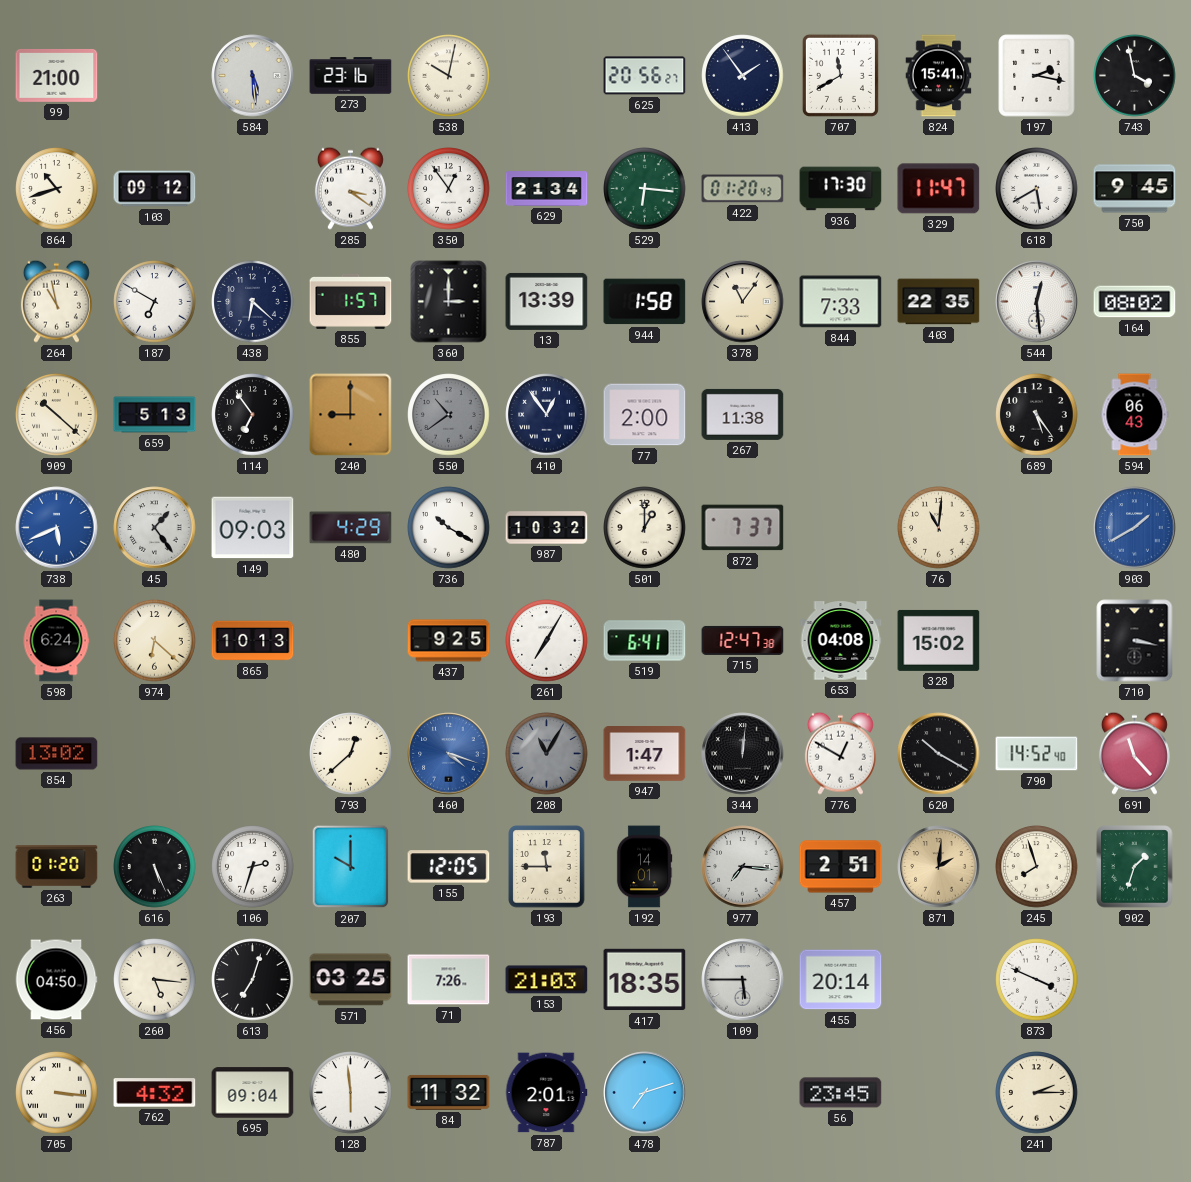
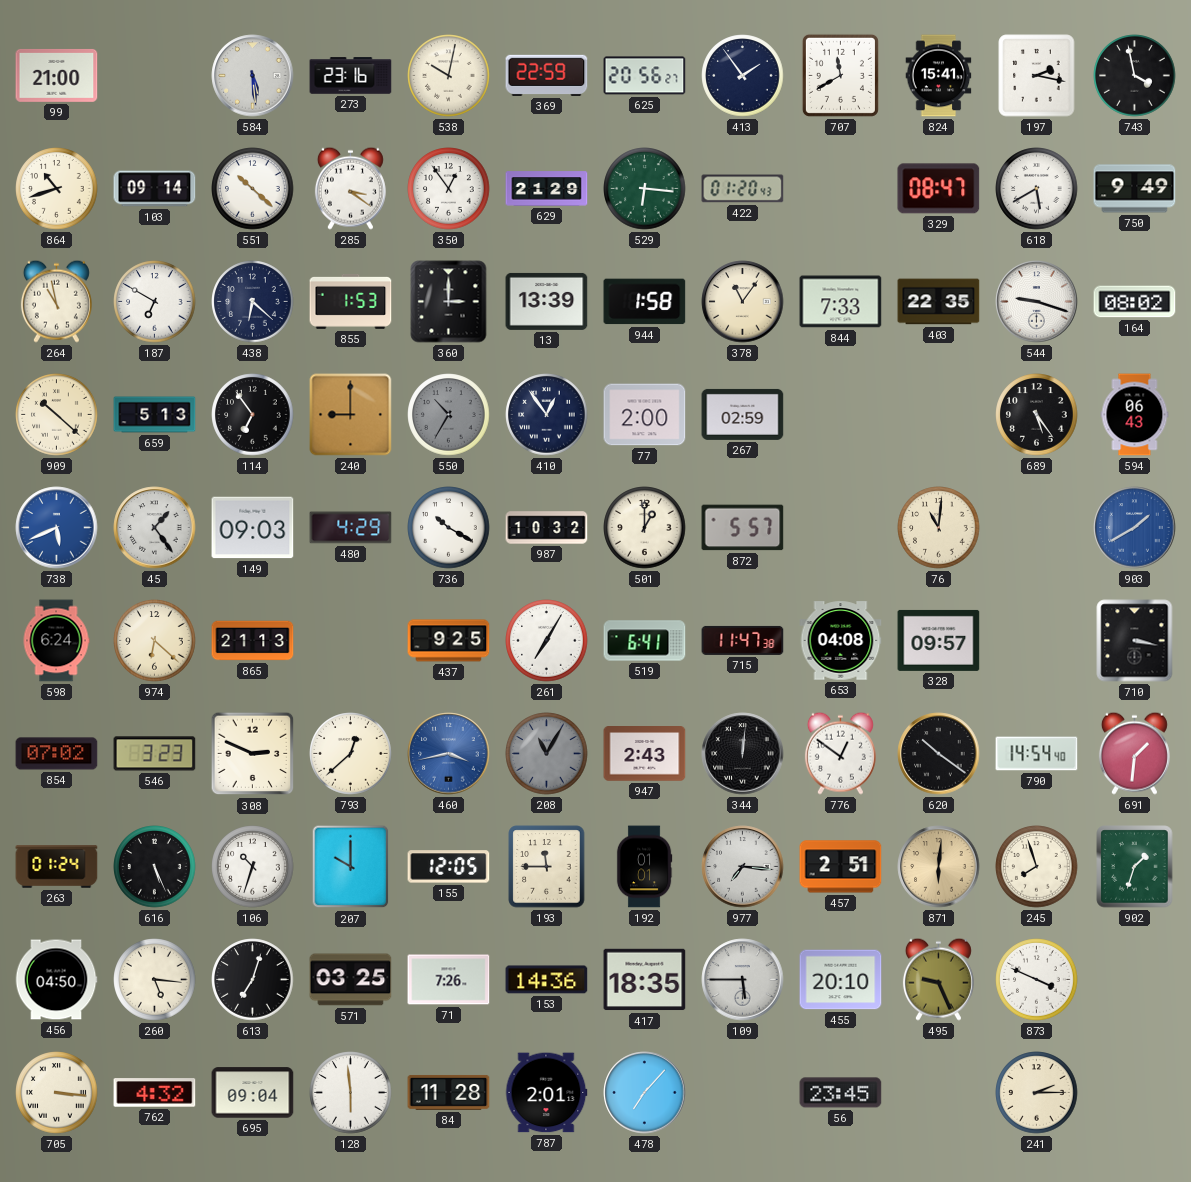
369: none -> 22:59 (547, 75)
103: 09:12 -> 09:14 (155, 189)
551: none -> 10:22 (253, 189)
629: 21:34 -> 21:29 (547, 189)
936: 17:30 -> none (841, 189)
329: 11:47 -> 08:47 (939, 189)
750: 9:45 -> 9:49 (1135, 189)
855: 1:57 -> 1:53 (351, 301)
544: 12:29 -> 9:18 (1037, 302)
550: 10:39 -> 10:35 (449, 415)
267: 11:38 -> 02:59 (743, 414)
872: 7:37 -> 5:57 (743, 528)
865: 10:13 -> 21:13 (253, 641)
715: 12:47 -> 11:47 (743, 640)
328: 15:02 -> 09:57 (939, 640)
854: 13:02 -> 07:02 (57, 754)
546: none -> 3:23 (155, 754)
308: none -> 2:49 (253, 754)
460: 4:18 -> 3:43 (449, 754)
947: 1:47 -> 2:43 (645, 754)
776: 12:50 -> 12:51 (840, 753)
620: 10:20 -> 10:21 (939, 754)
790: 14:52 -> 14:54 (1037, 754)
691: 11:23 -> 1:31 (1134, 753)
263: 01:20 -> 01:24 (57, 867)
106: 2:33 -> 10:33 (253, 867)
192: 14:01 -> 01:01 (644, 867)
871: 2:01 -> 6:01 (939, 867)
153: 21:03 -> 14:36 (547, 980)
455: 20:14 -> 20:10 (841, 980)
495: none -> 9:26 (938, 979)
84: 11:32 -> 11:28 (449, 1092)
478: 7:12 -> 7:07 (645, 1093)
